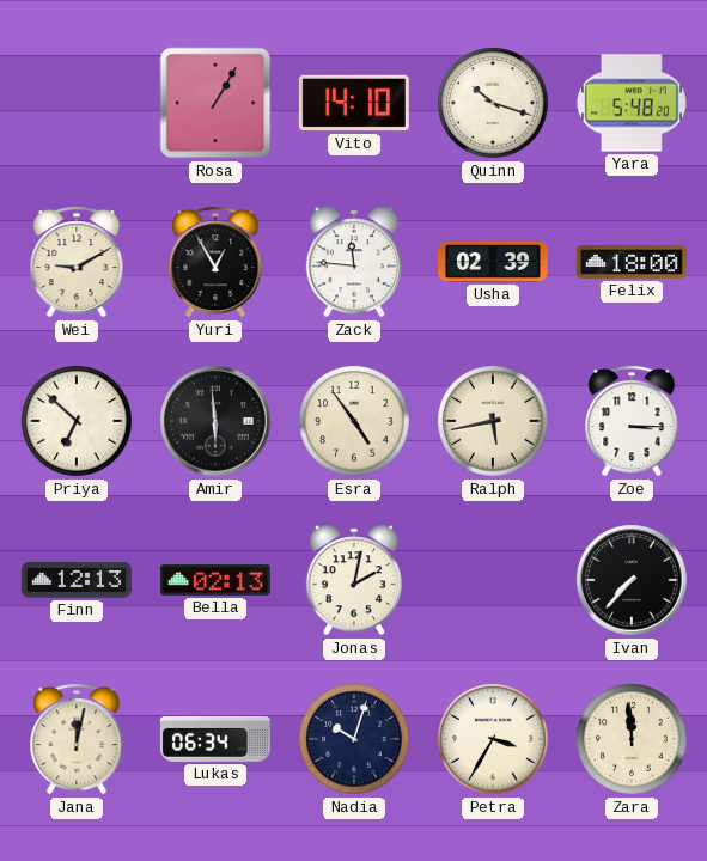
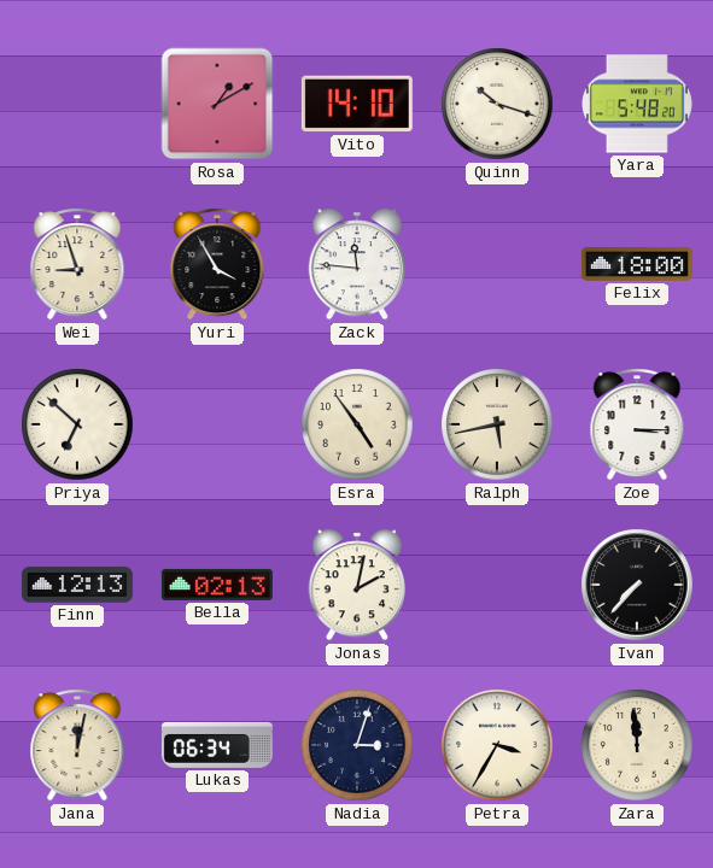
Rosa: 1:05 -> 1:10 (217, 104)
Wei: 9:10 -> 8:57 (77, 264)
Yuri: 12:55 -> 3:55 (217, 264)
Usha: 02:39 -> none (493, 262)
Amir: 5:59 -> none (215, 421)
Nadia: 10:03 -> 3:03 (357, 745)
